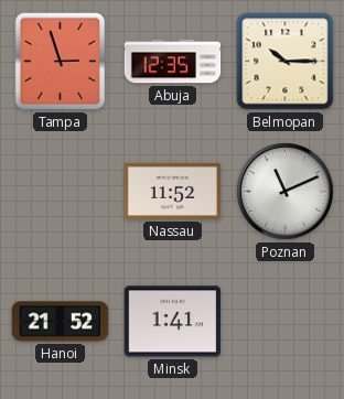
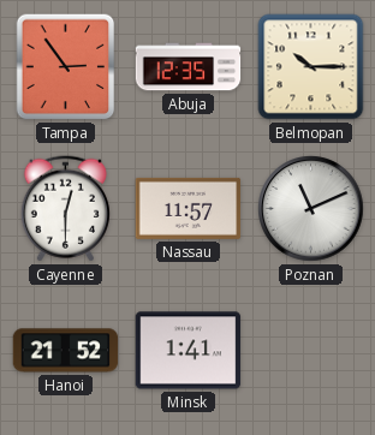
Tampa: 2:57 -> 2:54 (66, 67)
Cayenne: none -> 12:30 (65, 209)
Nassau: 11:52 -> 11:57 (189, 208)
